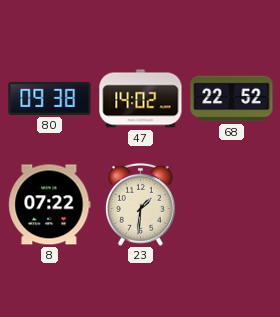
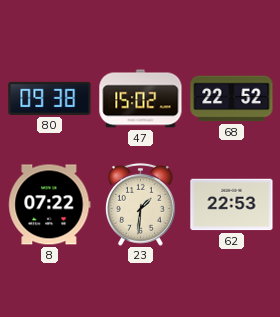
47: 14:02 -> 15:02 (141, 99)
62: none -> 22:53 (232, 205)
